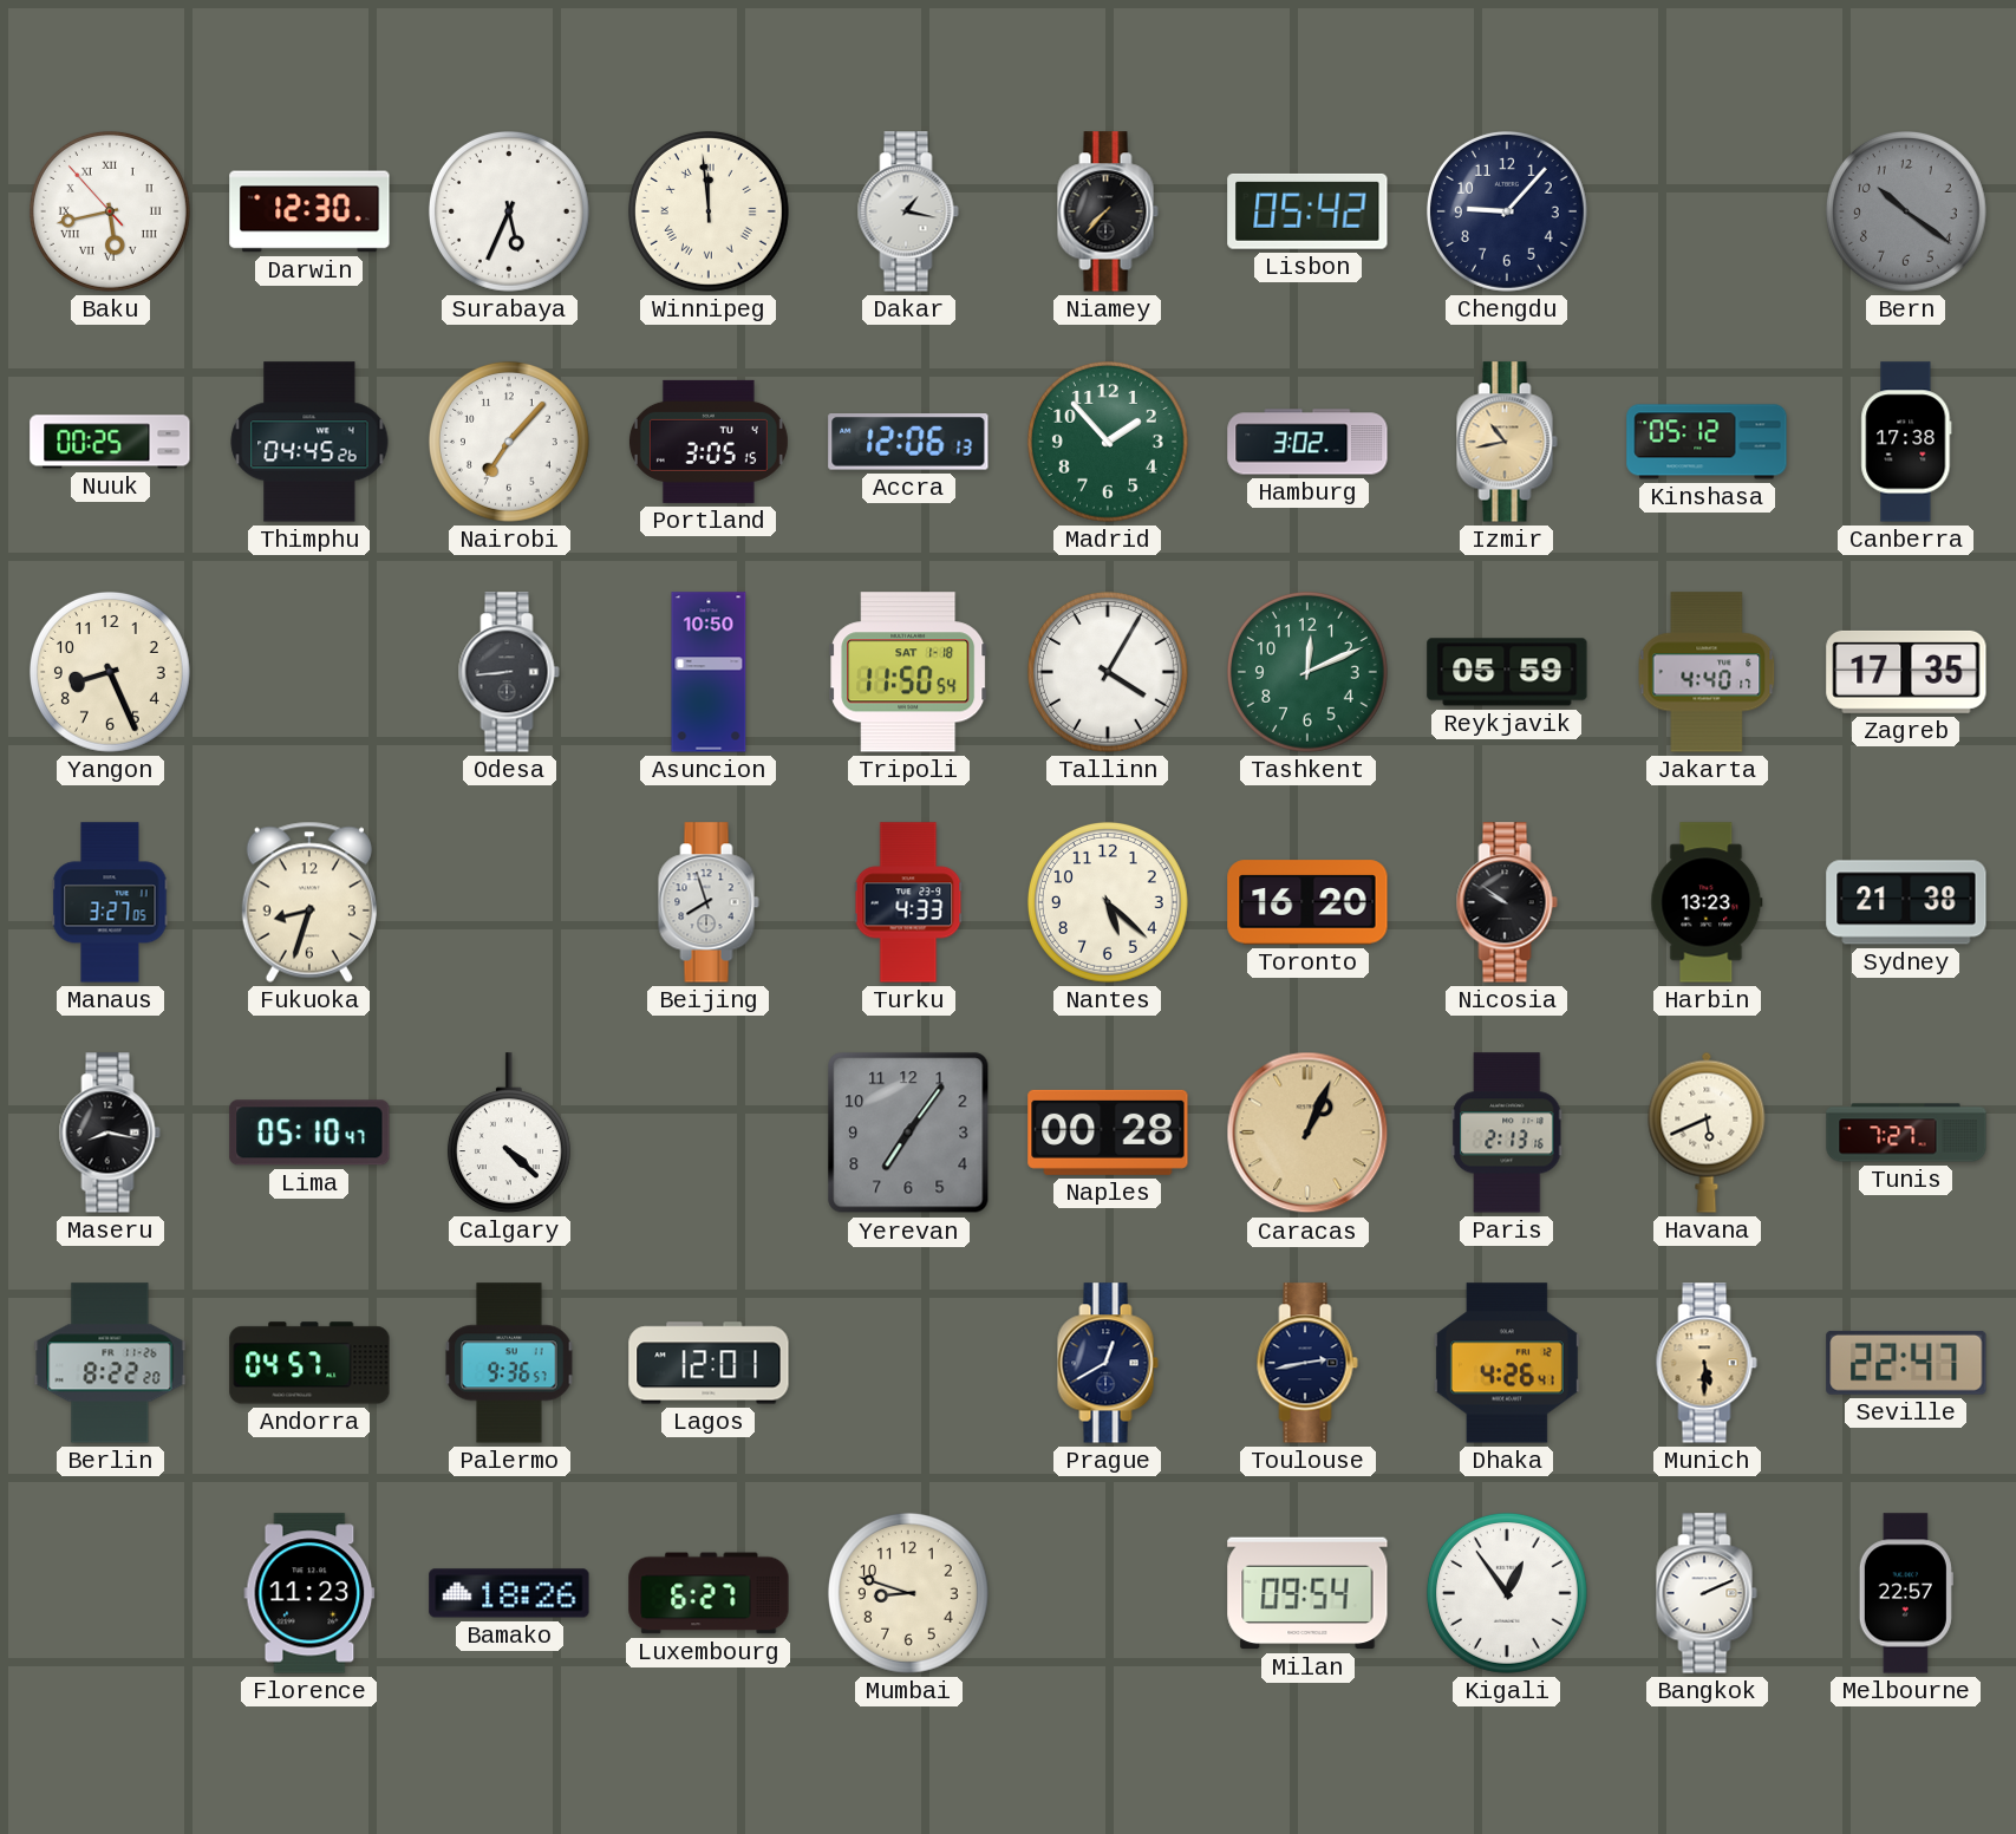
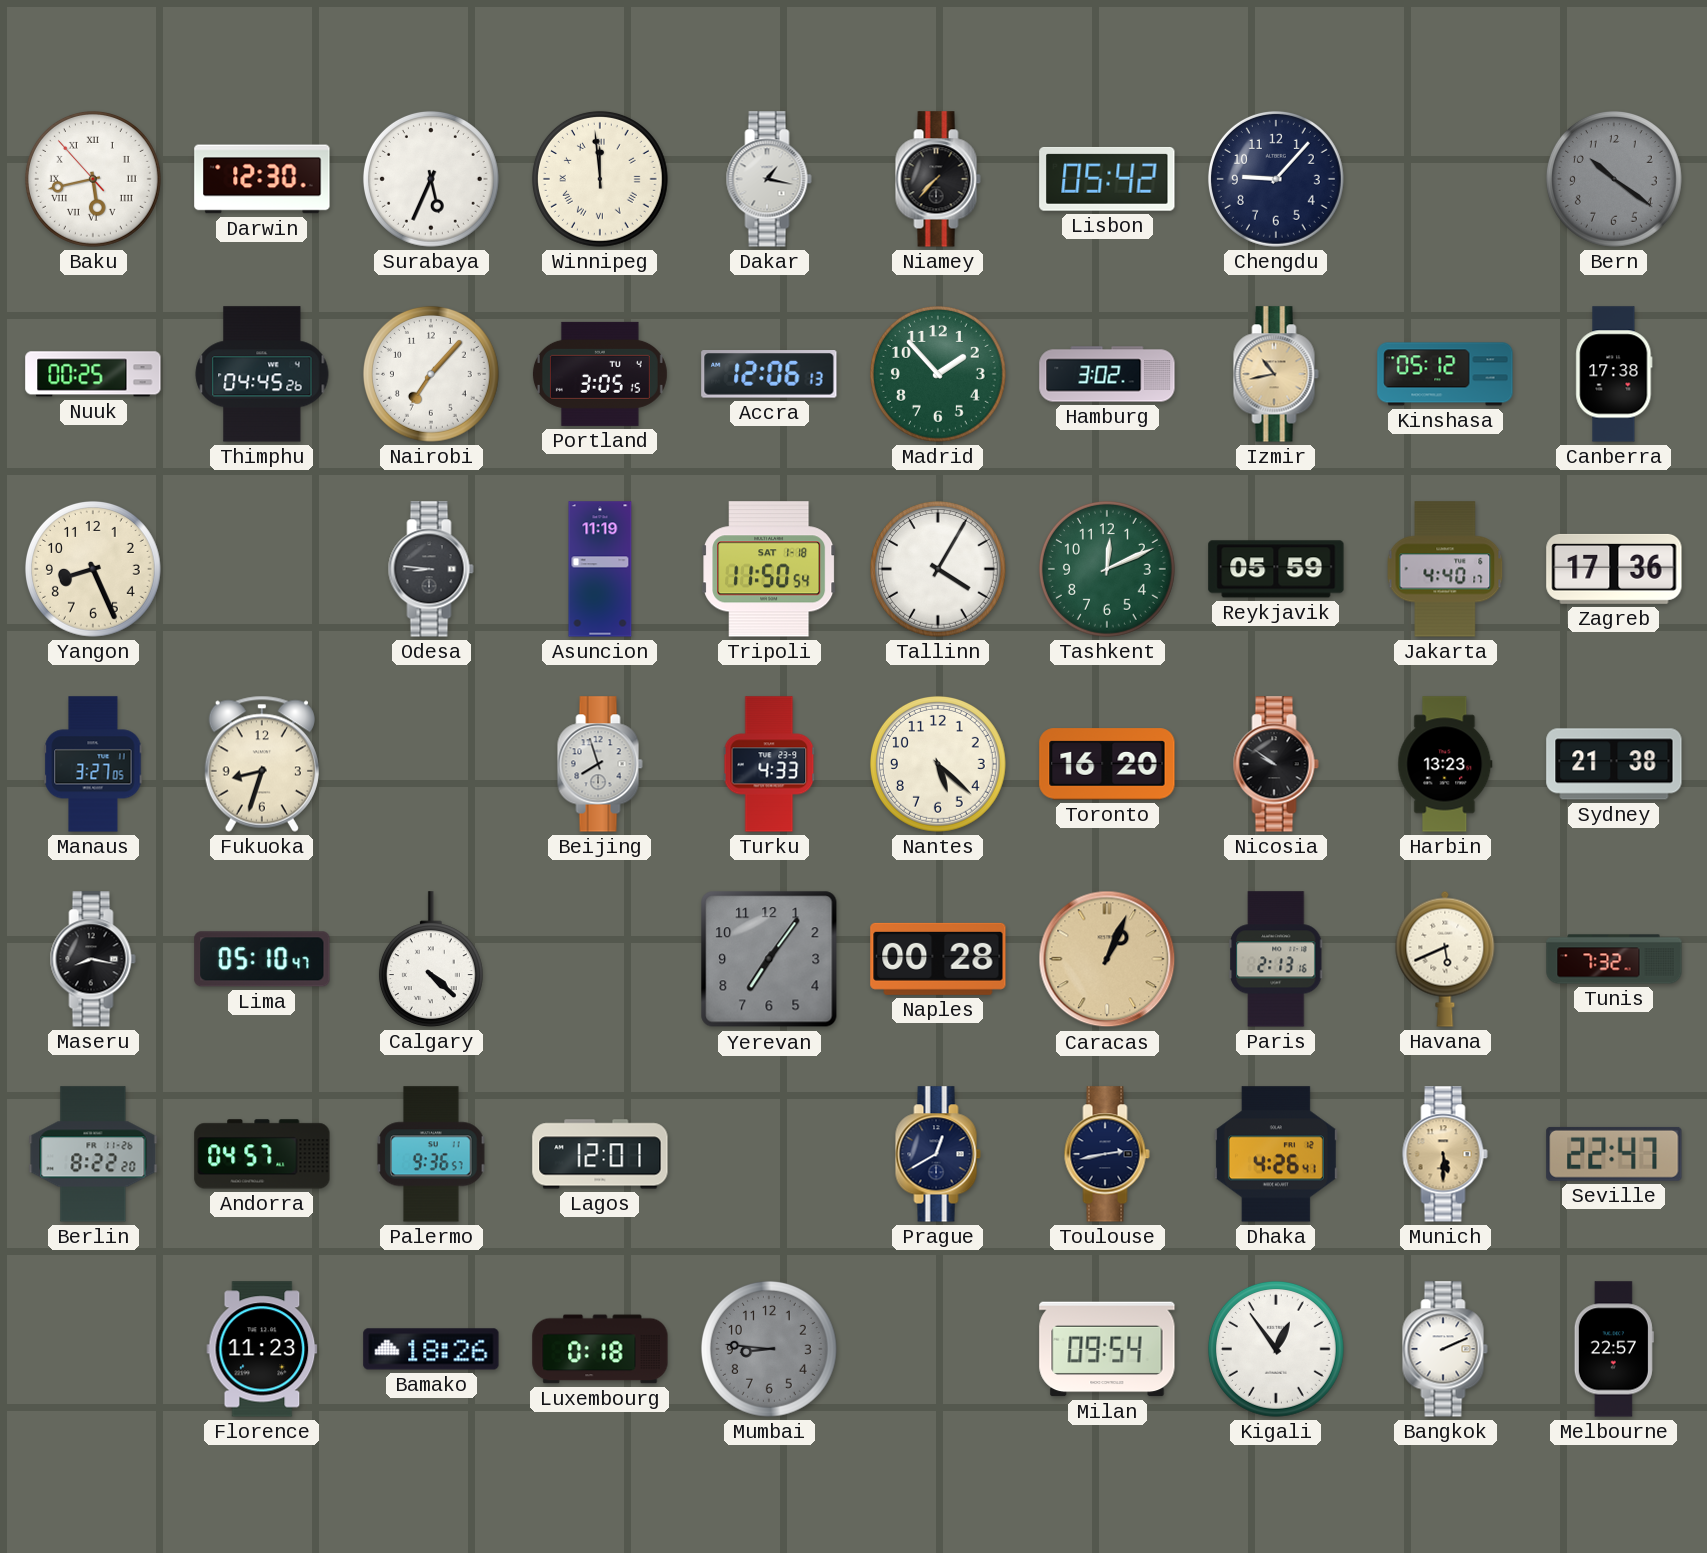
Odesa: 8:44 -> 8:46 (431, 569)
Asuncion: 10:50 -> 11:19 (600, 569)
Zagreb: 17:35 -> 17:36 (1614, 569)
Tunis: 7:27 -> 7:32 (1614, 959)
Luxembourg: 6:27 -> 0:18 (600, 1349)
Mumbai: 8:48 -> 8:46 (769, 1349)
Mumbai dial: cream -> grey (769, 1349)
